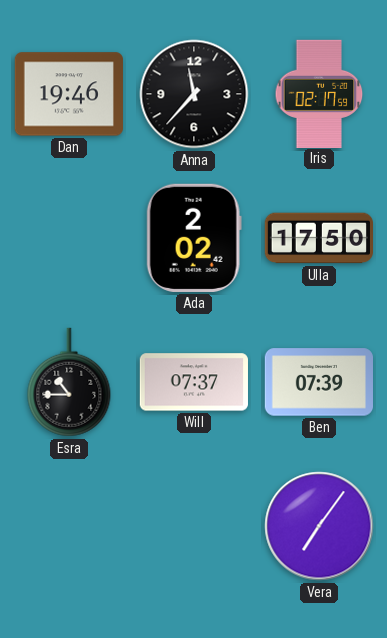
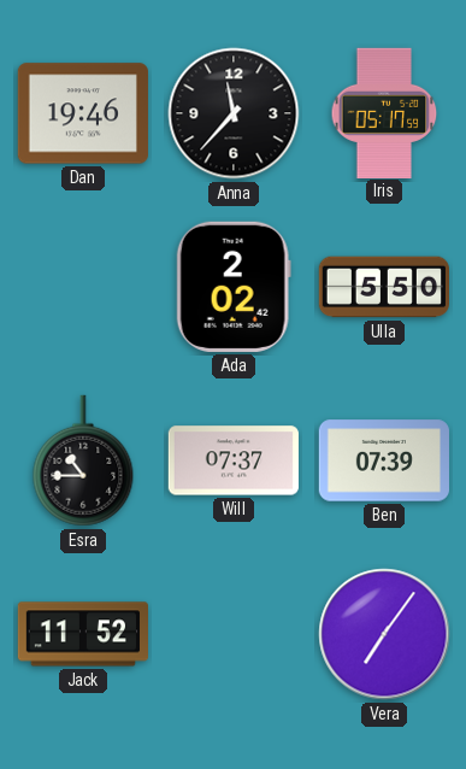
Iris: 02:17 -> 05:17 (384, 112)
Ulla: 17:50 -> 5:50 (383, 287)
Jack: none -> 11:52 (82, 634)
